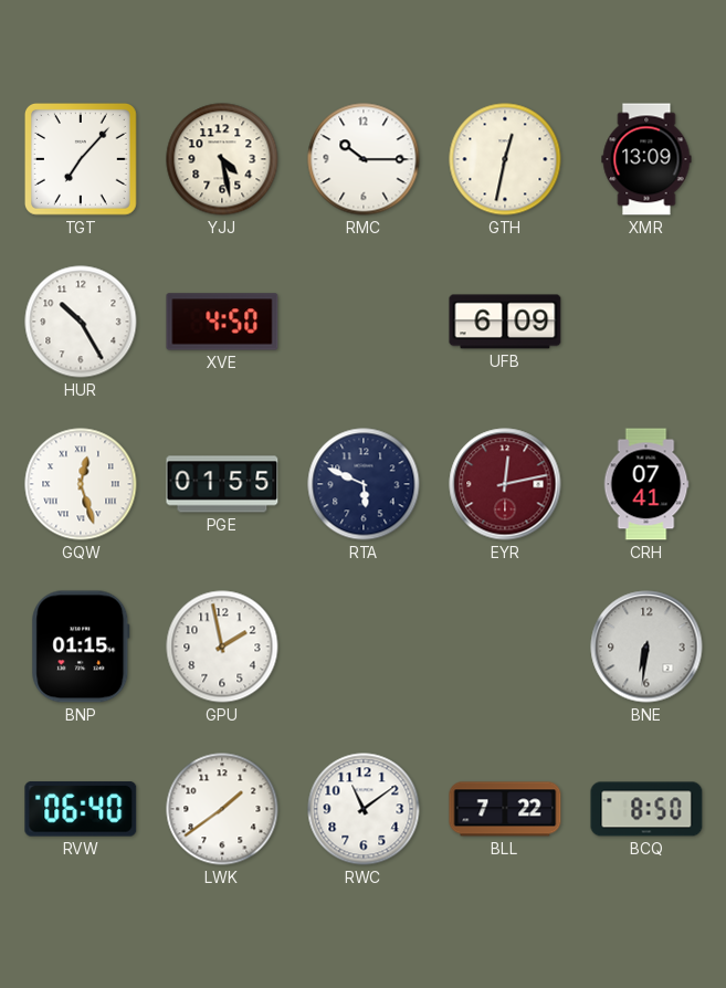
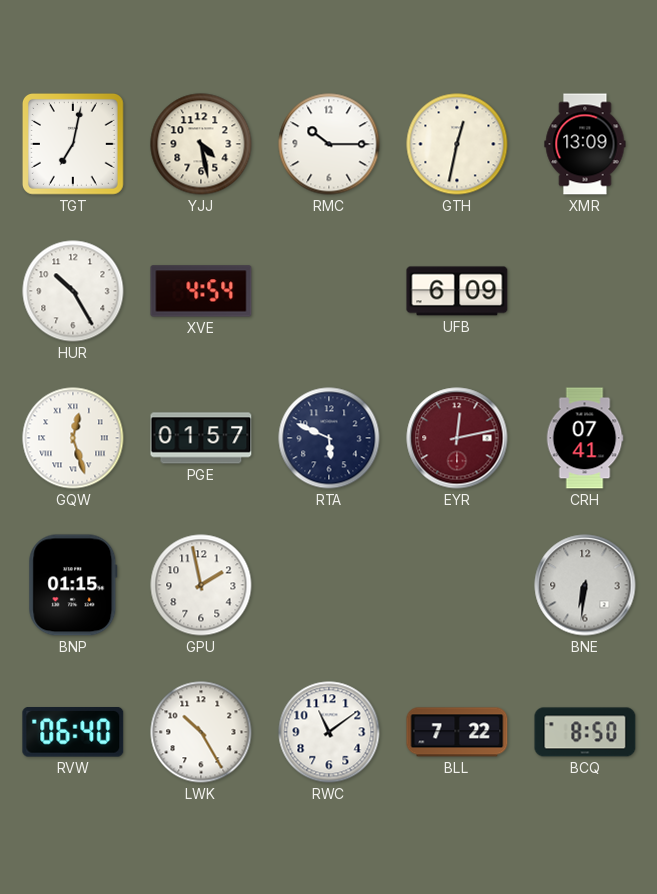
TGT: 7:07 -> 7:02 (73, 144)
XVE: 4:50 -> 4:54 (201, 291)
PGE: 01:55 -> 01:57 (201, 438)
LWK: 1:39 -> 10:25 (201, 732)
